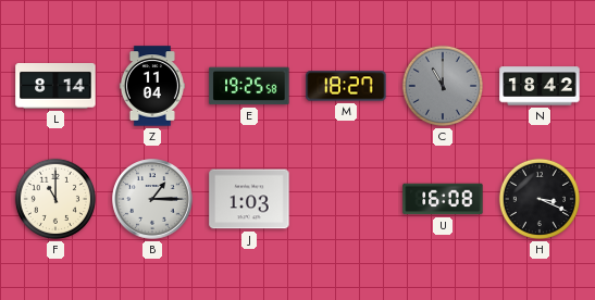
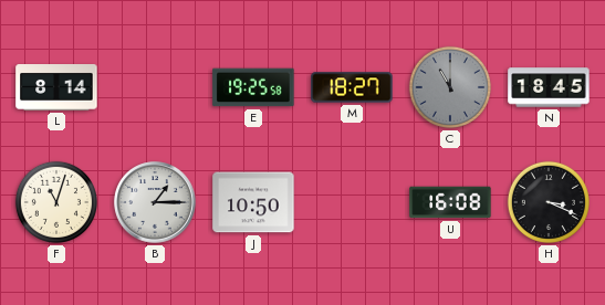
Z: 11:04 -> none (152, 86)
N: 18:42 -> 18:45 (549, 87)
F: 11:00 -> 11:03 (56, 202)
J: 1:03 -> 10:50 (253, 202)
